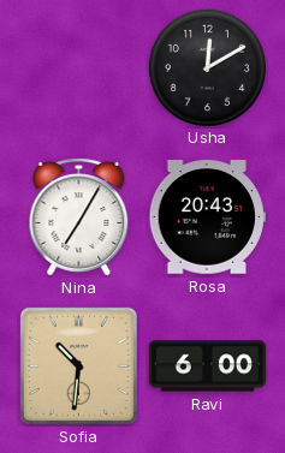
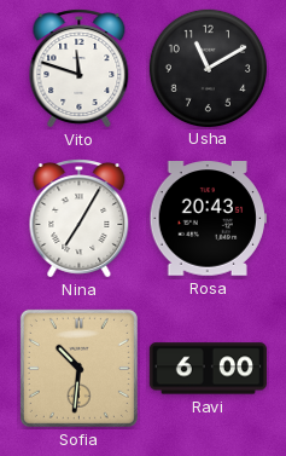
Vito: none -> 11:48 (80, 69)
Usha: 12:10 -> 11:10 (208, 68)
